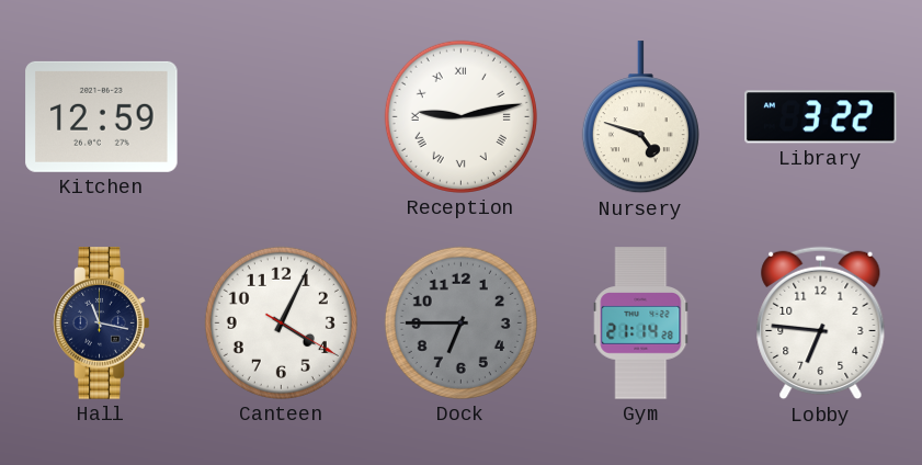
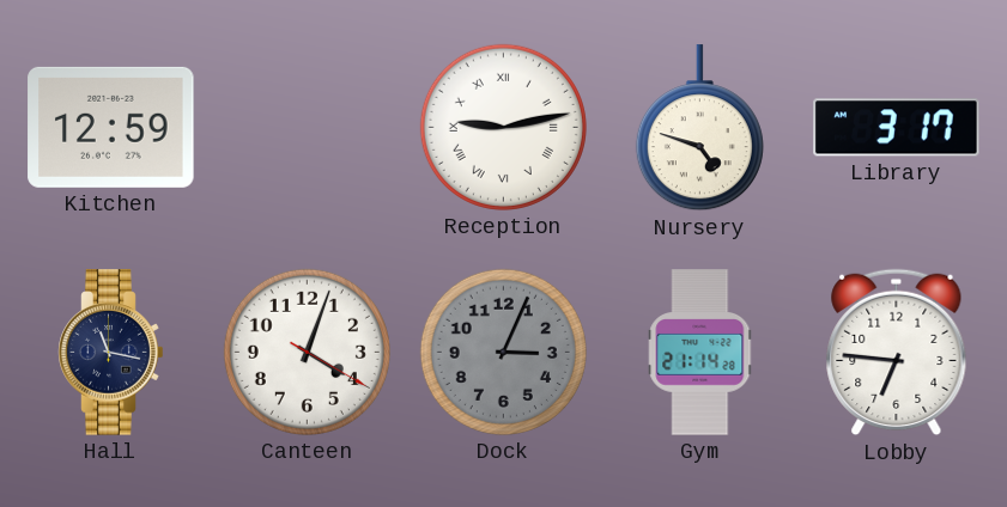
Library: 3:22 -> 3:17 (897, 128)
Canteen: 4:04 -> 4:03 (307, 352)
Dock: 6:45 -> 3:04 (503, 352)
